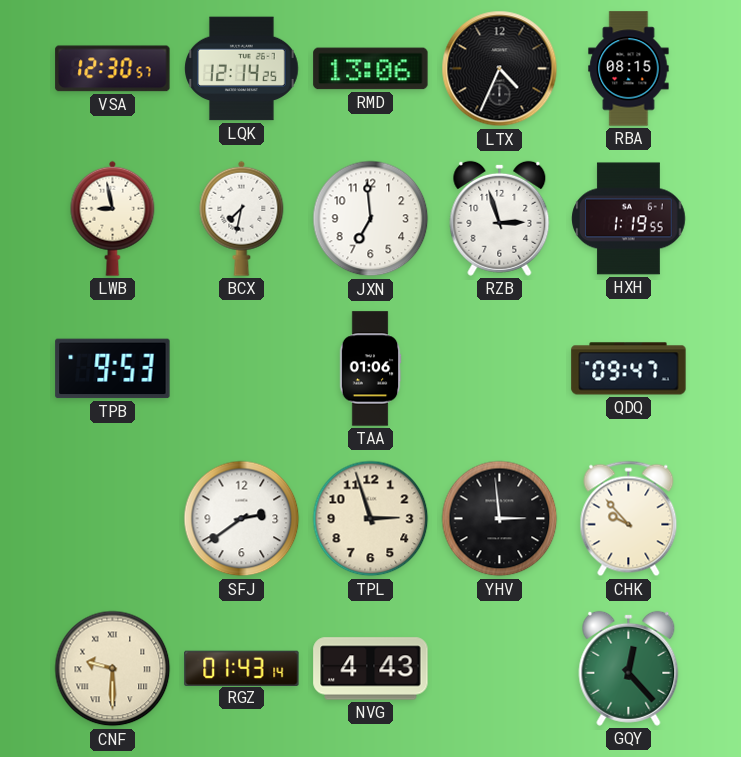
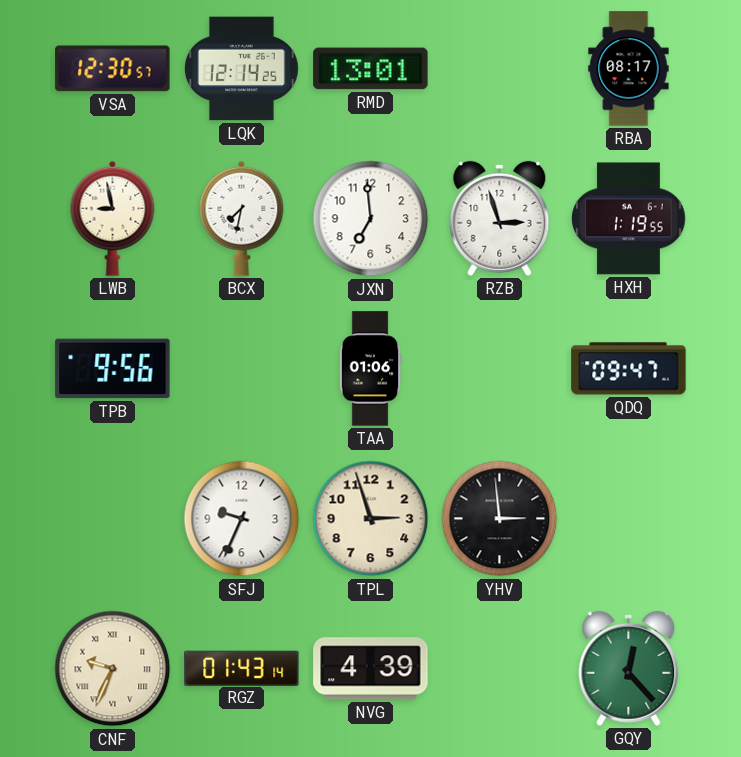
RMD: 13:06 -> 13:01 (371, 69)
LTX: 4:34 -> none (500, 69)
RBA: 08:15 -> 08:17 (629, 69)
TPB: 9:53 -> 9:56 (113, 369)
SFJ: 2:39 -> 9:34 (242, 519)
CHK: 9:53 -> none (629, 519)
CNF: 9:30 -> 9:34 (113, 669)
NVG: 4:43 -> 4:39 (371, 669)
